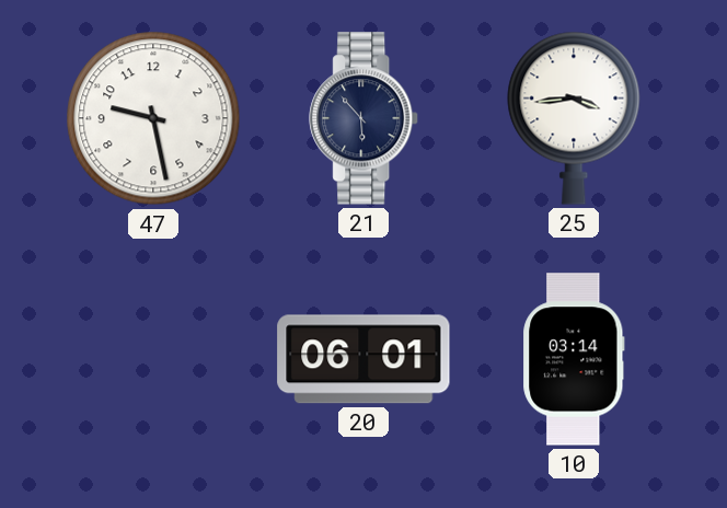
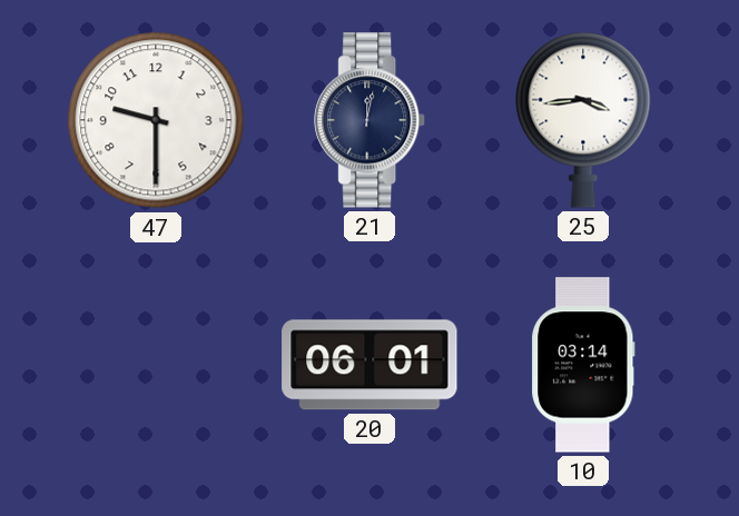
47: 9:28 -> 9:30 (156, 120)
21: 5:53 -> 12:02 (371, 120)
